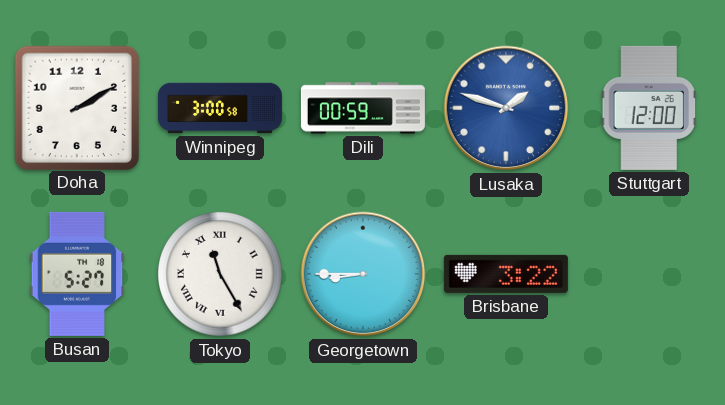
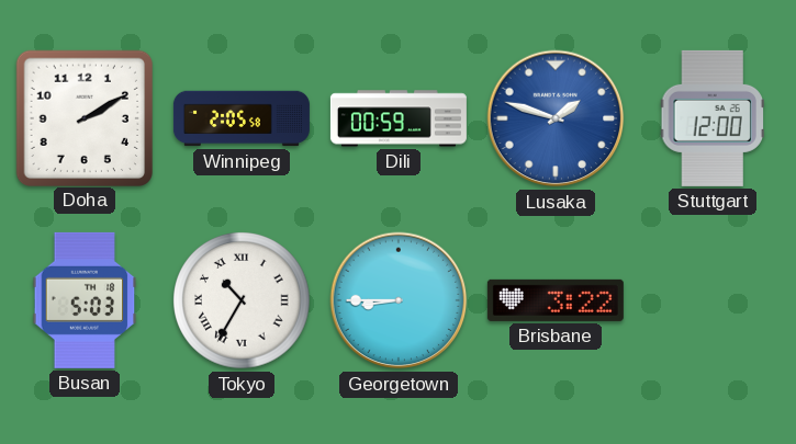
Winnipeg: 3:00 -> 2:05 (242, 118)
Busan: 5:27 -> 5:03 (85, 300)
Tokyo: 11:25 -> 10:35 (242, 300)
